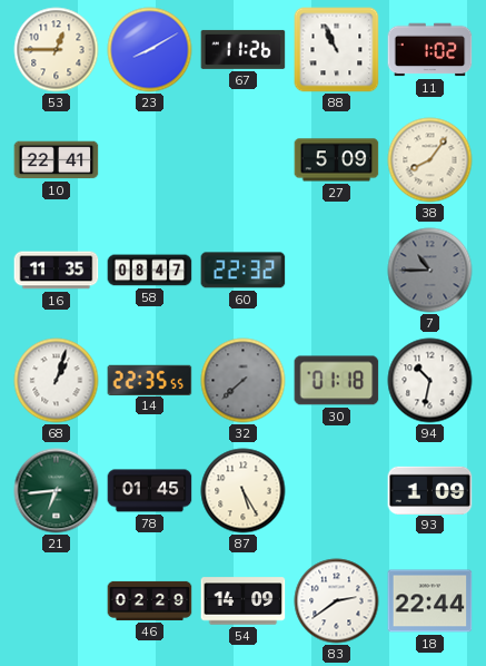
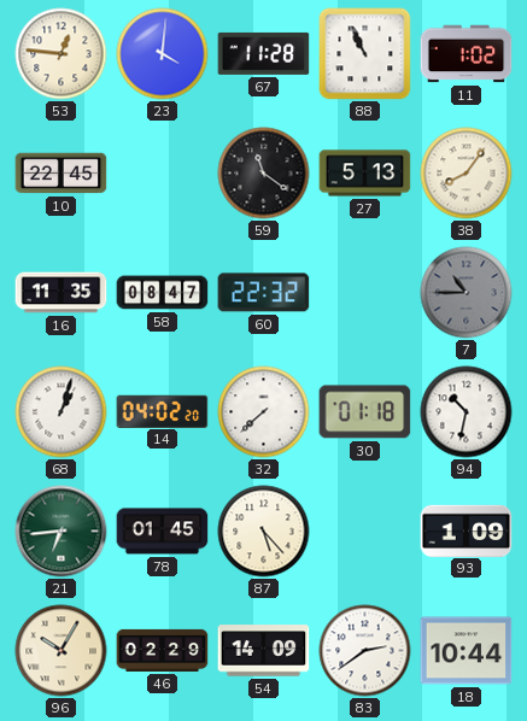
53: 12:45 -> 12:46 (62, 54)
23: 8:10 -> 4:01 (163, 54)
67: 11:26 -> 11:28 (264, 53)
10: 22:41 -> 22:45 (62, 174)
59: none -> 11:21 (264, 174)
27: 5:09 -> 5:13 (365, 174)
14: 22:35 -> 04:02 (163, 411)
32 dial: grey -> white (264, 412)
87: 5:25 -> 5:23 (264, 532)
96: none -> 10:05 (62, 651)
18: 22:44 -> 10:44 (467, 651)
